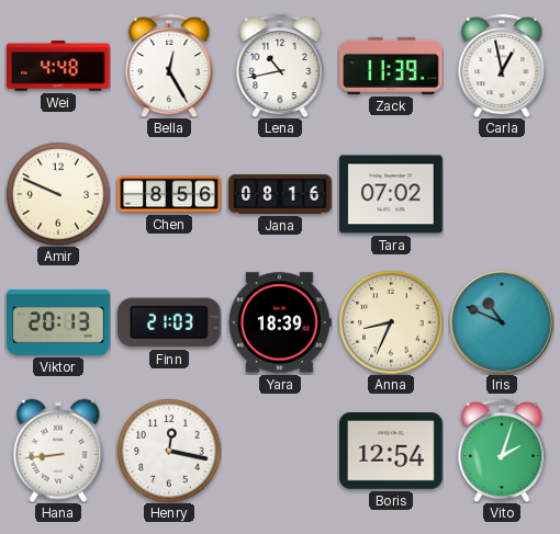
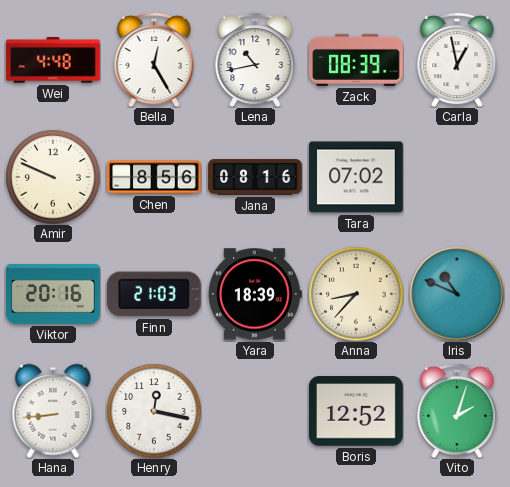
Zack: 11:39 -> 08:39 (356, 60)
Viktor: 20:13 -> 20:16 (53, 294)
Anna: 8:34 -> 8:37 (356, 294)
Boris: 12:54 -> 12:52 (356, 411)
